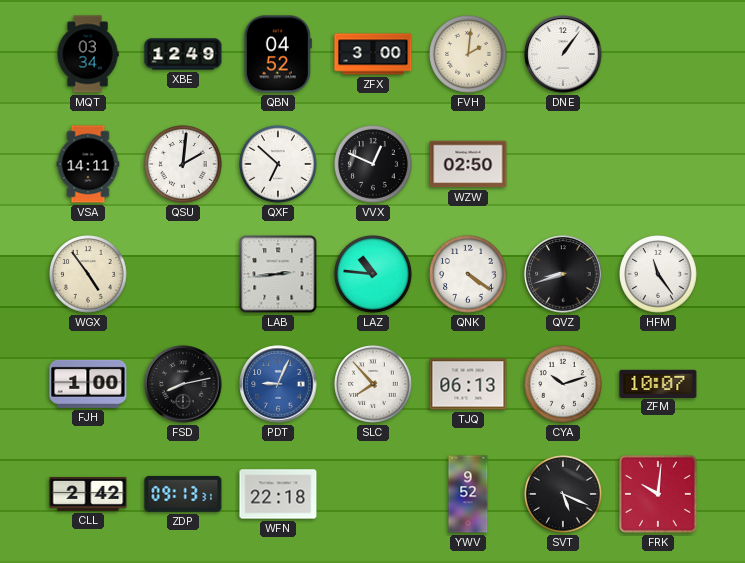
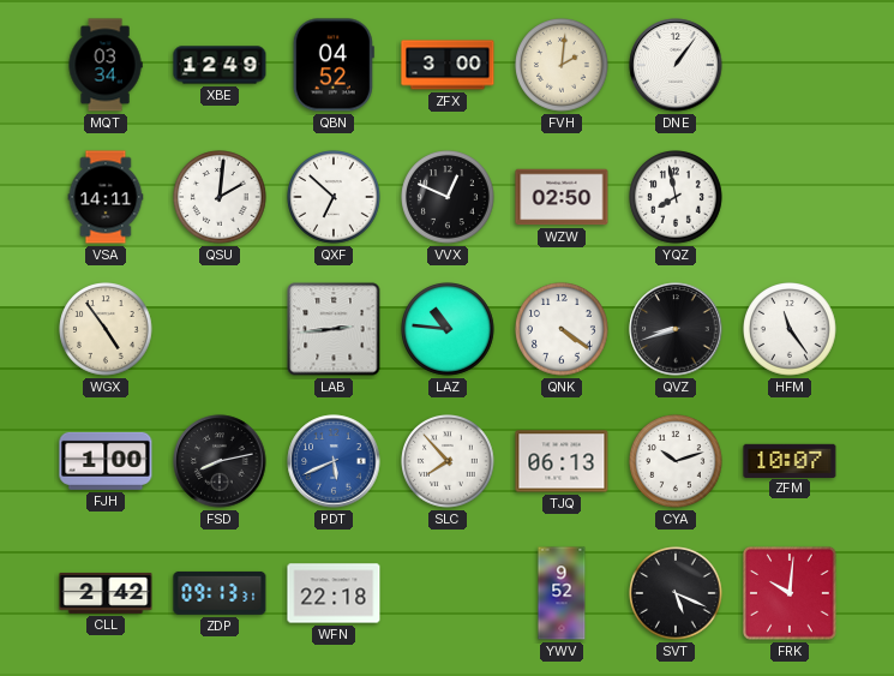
YQZ: none -> 7:58 (677, 198)
PDT: 9:04 -> 5:41 (334, 461)
